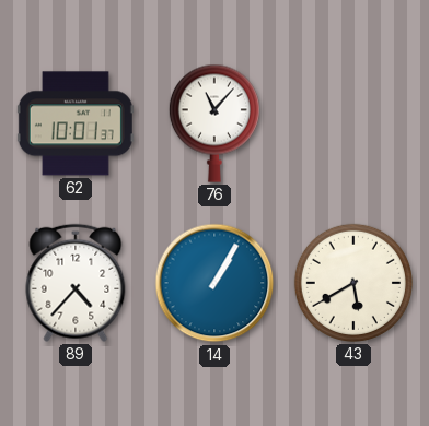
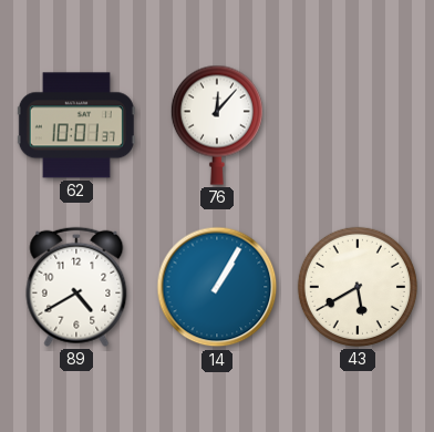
76: 11:07 -> 12:07 (217, 125)
89: 4:37 -> 4:40 (76, 287)
